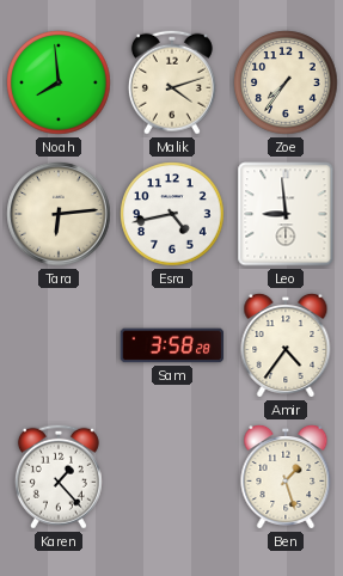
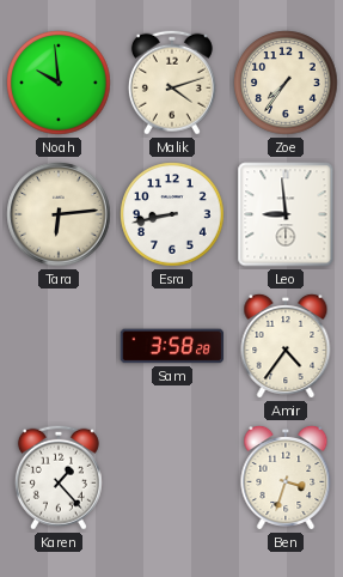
Noah: 7:59 -> 9:59 (59, 83)
Esra: 4:43 -> 8:43 (172, 214)
Ben: 1:27 -> 3:33 (286, 478)
